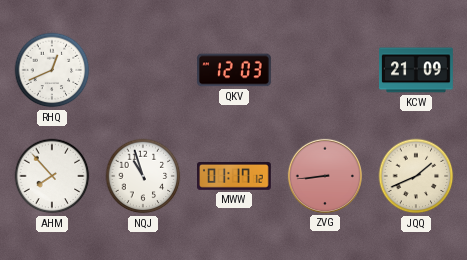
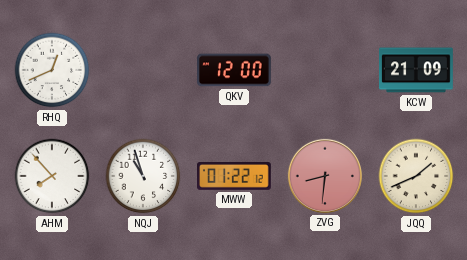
QKV: 12:03 -> 12:00 (235, 70)
MWW: 01:17 -> 01:22 (235, 177)
ZVG: 8:44 -> 8:31 (325, 176)
